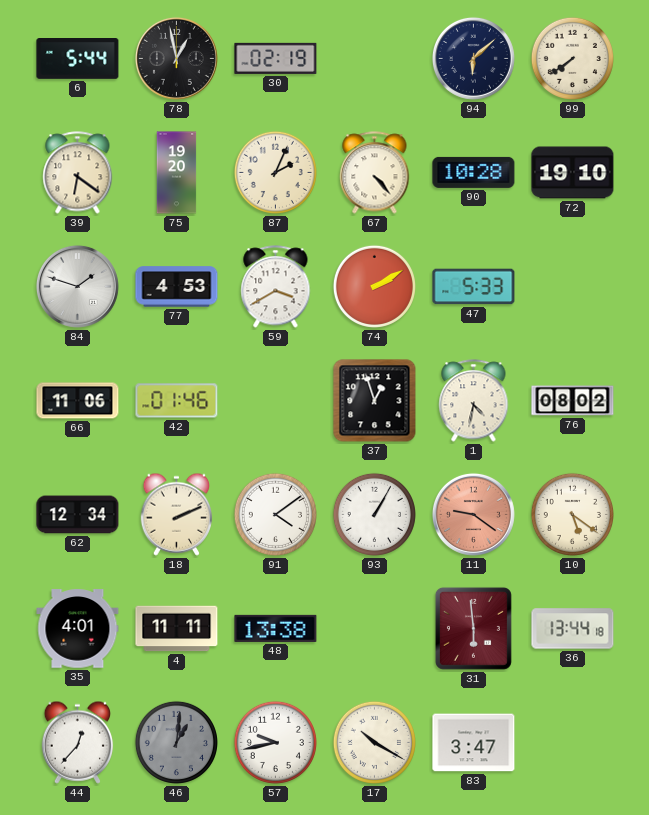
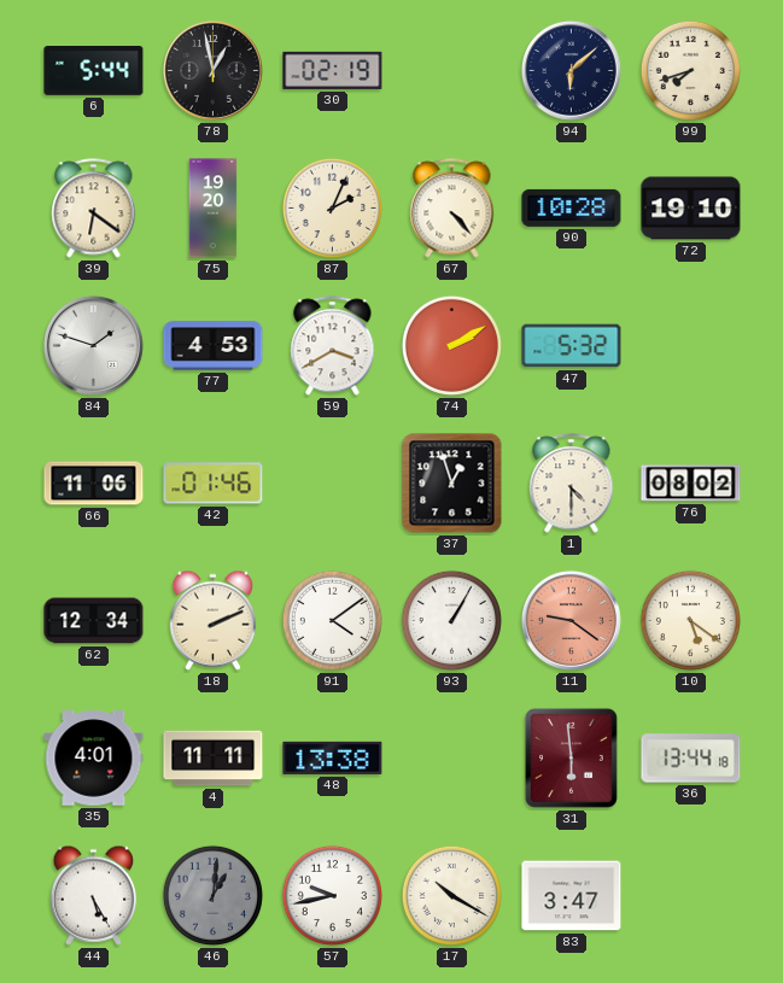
99: 7:39 -> 7:42 (690, 70)
47: 5:33 -> 5:32 (572, 346)
1: 4:32 -> 4:30 (572, 484)
44: 12:37 -> 5:25 (94, 895)
